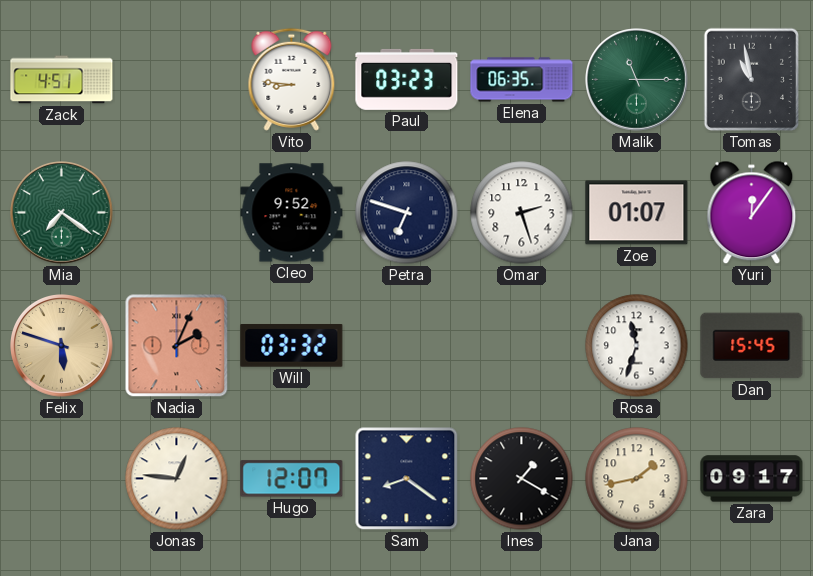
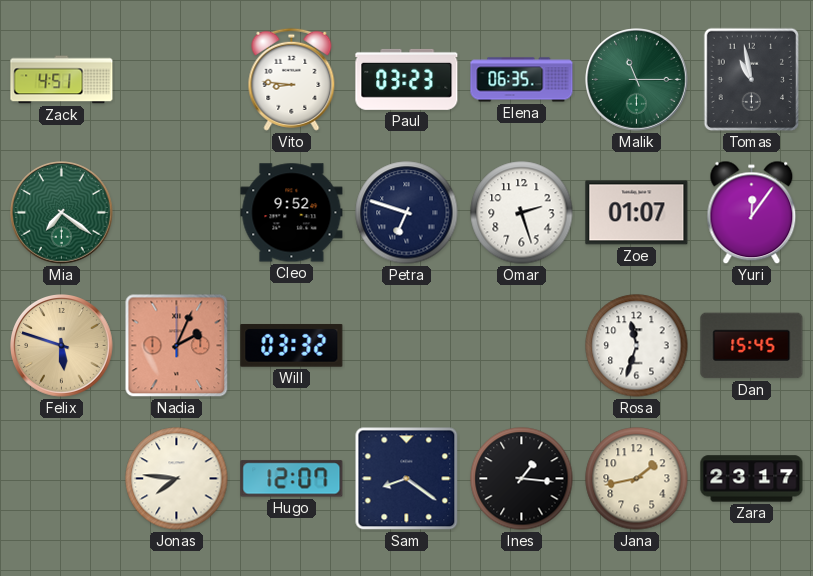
Jonas: 12:46 -> 7:46 (177, 479)
Ines: 1:20 -> 1:16 (522, 479)
Zara: 09:17 -> 23:17 (752, 479)
